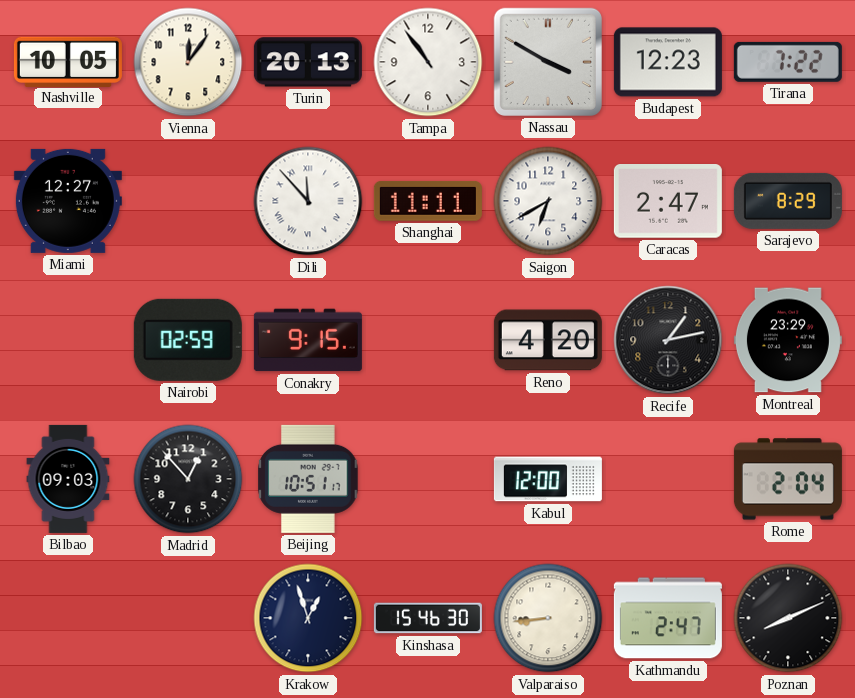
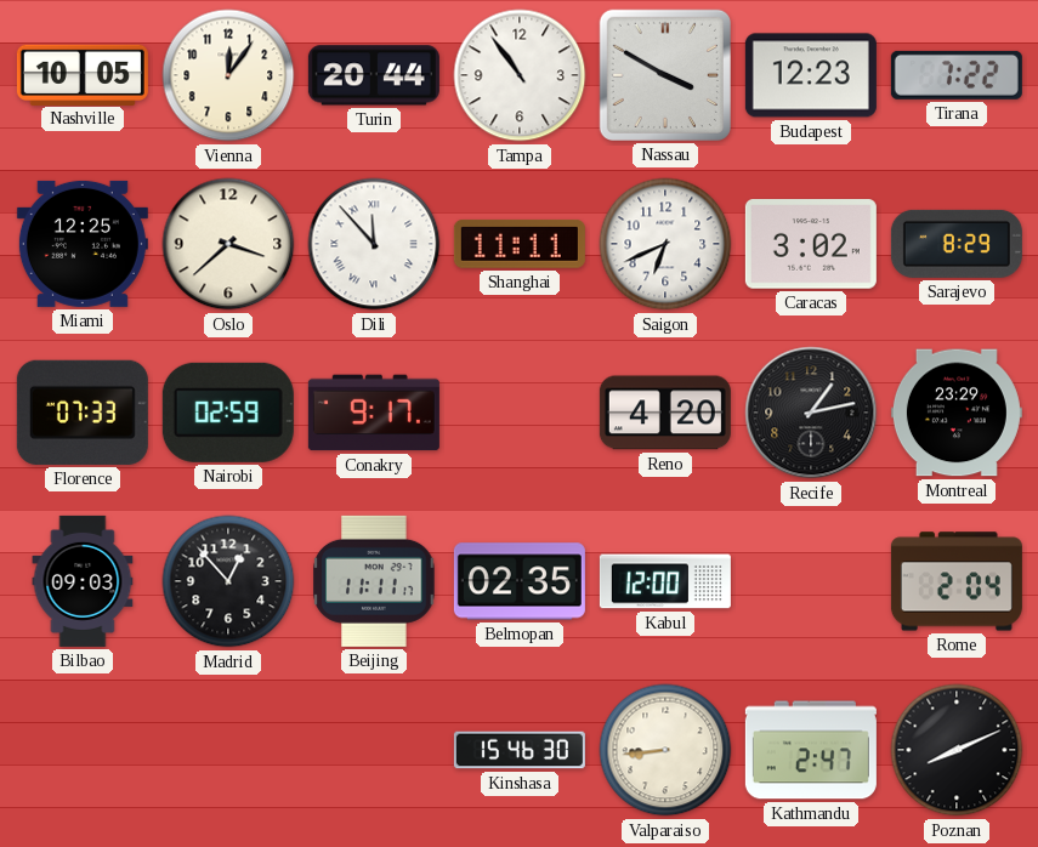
Turin: 20:13 -> 20:44 (374, 75)
Miami: 12:27 -> 12:25 (83, 244)
Oslo: none -> 3:38 (228, 244)
Saigon: 6:40 -> 6:41 (665, 244)
Caracas: 2:47 -> 3:02 (811, 245)
Florence: none -> 07:33 (83, 413)
Conakry: 9:15 -> 9:17 (374, 413)
Beijing: 10:51 -> 11:11 (374, 581)
Belmopan: none -> 02:35 (520, 581)
Krakow: 12:57 -> none (308, 618)
